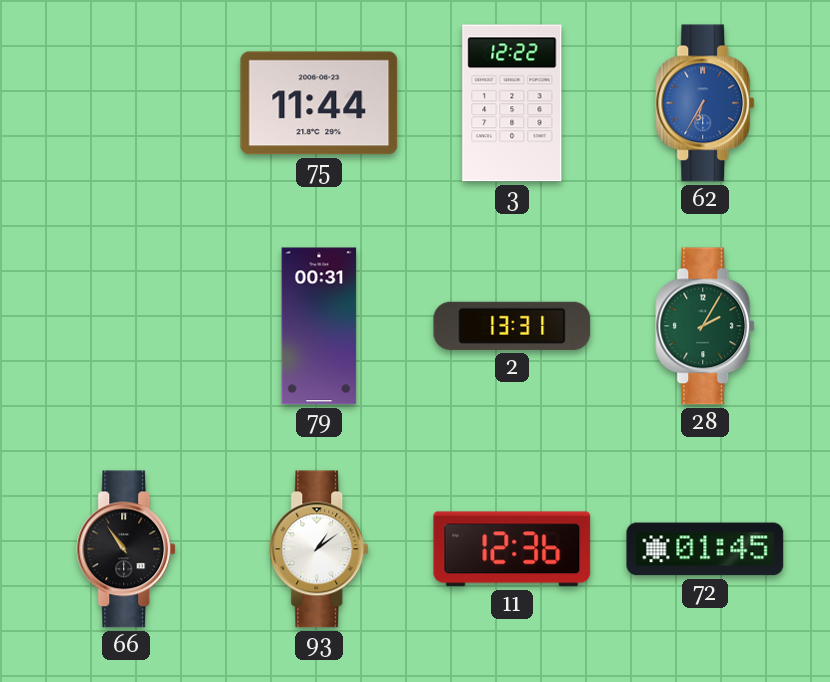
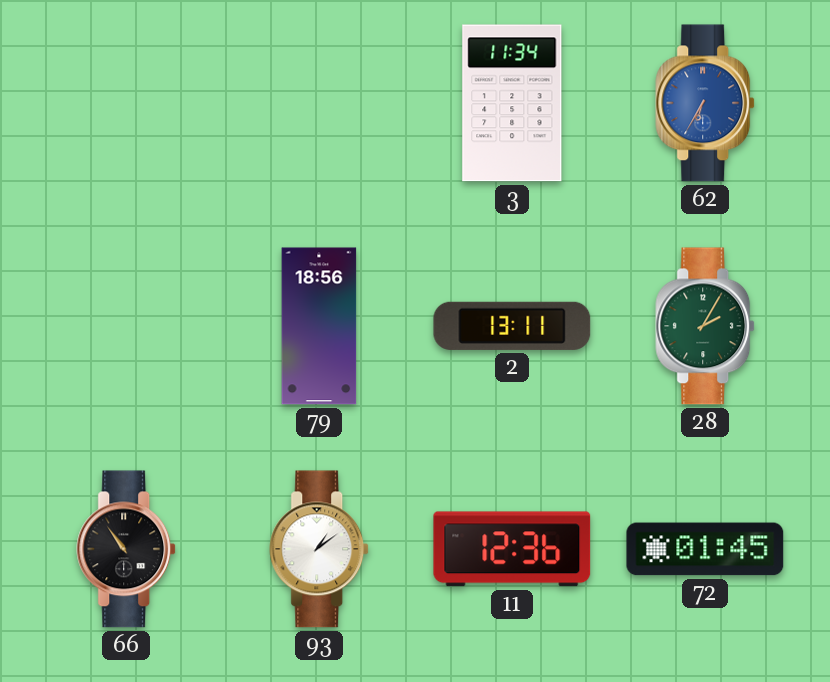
75: 11:44 -> none (319, 103)
3: 12:22 -> 11:34 (512, 103)
79: 00:31 -> 18:56 (319, 326)
2: 13:31 -> 13:11 (512, 326)
